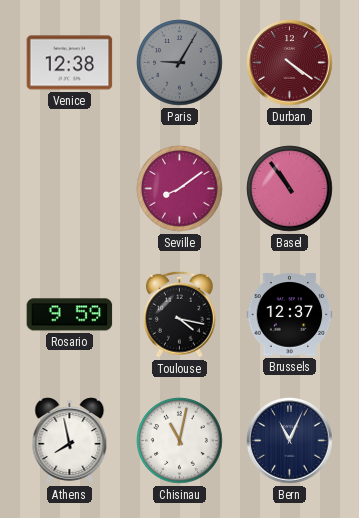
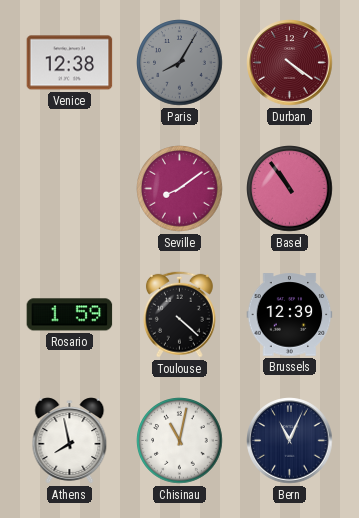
Paris: 9:05 -> 8:05 (180, 63)
Rosario: 9:59 -> 1:59 (70, 315)
Toulouse: 4:17 -> 4:22 (179, 314)
Brussels: 12:37 -> 12:39 (290, 315)
